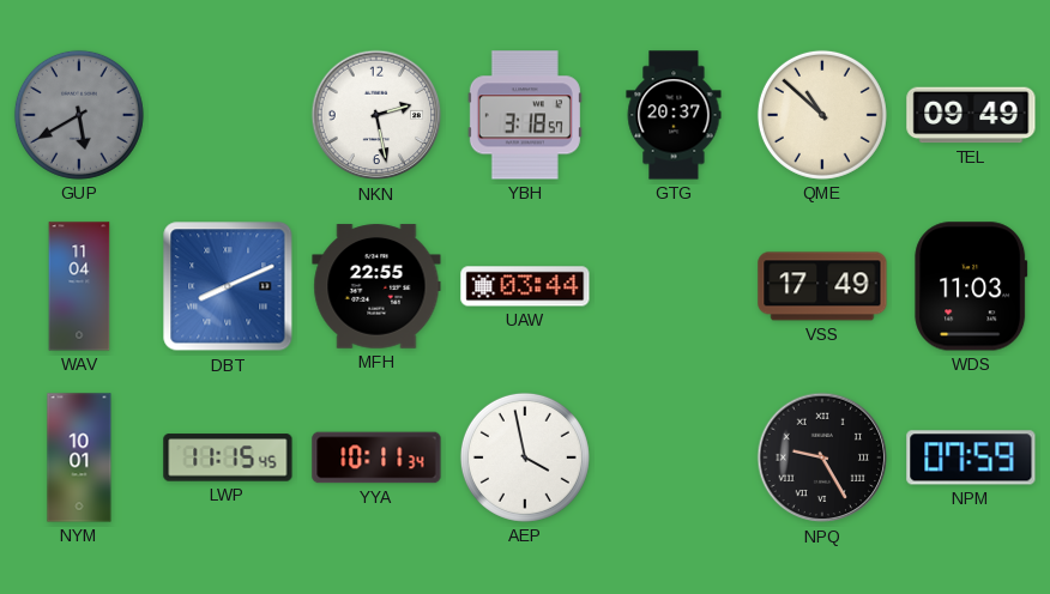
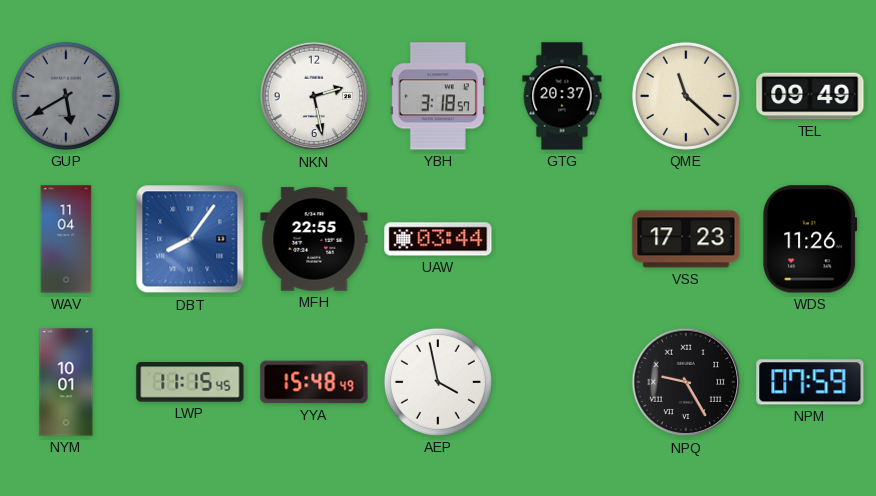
QME: 10:52 -> 11:22 (686, 96)
DBT: 8:11 -> 8:06 (190, 239)
VSS: 17:49 -> 17:23 (686, 239)
WDS: 11:03 -> 11:26 (810, 239)
YYA: 10:11 -> 15:48 (314, 382)
